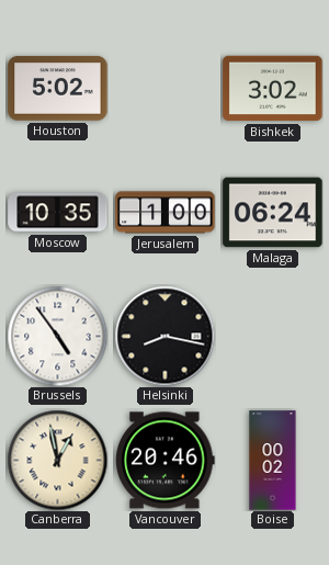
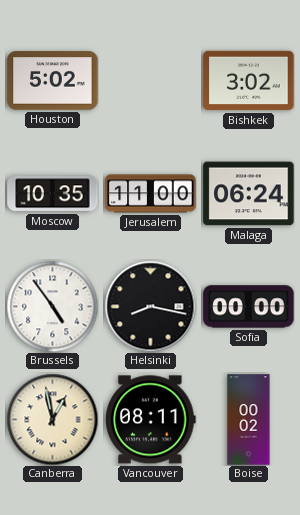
Jerusalem: 1:00 -> 11:00 (151, 194)
Sofia: none -> 00:00 (249, 307)
Vancouver: 20:46 -> 08:11 (151, 420)
